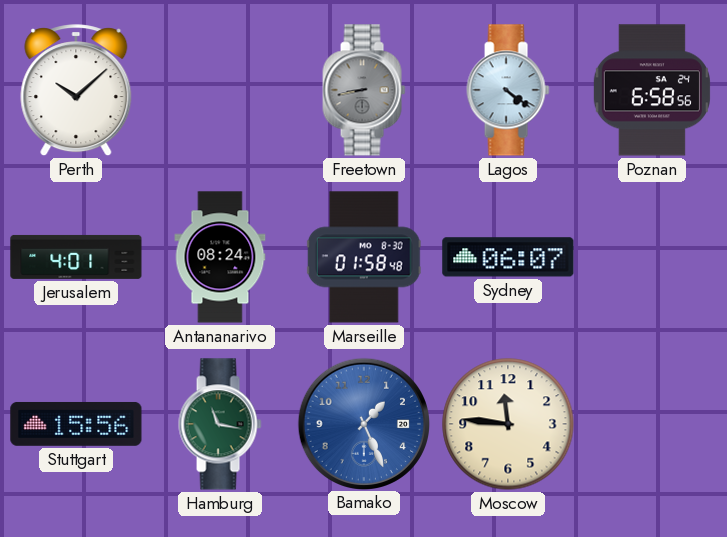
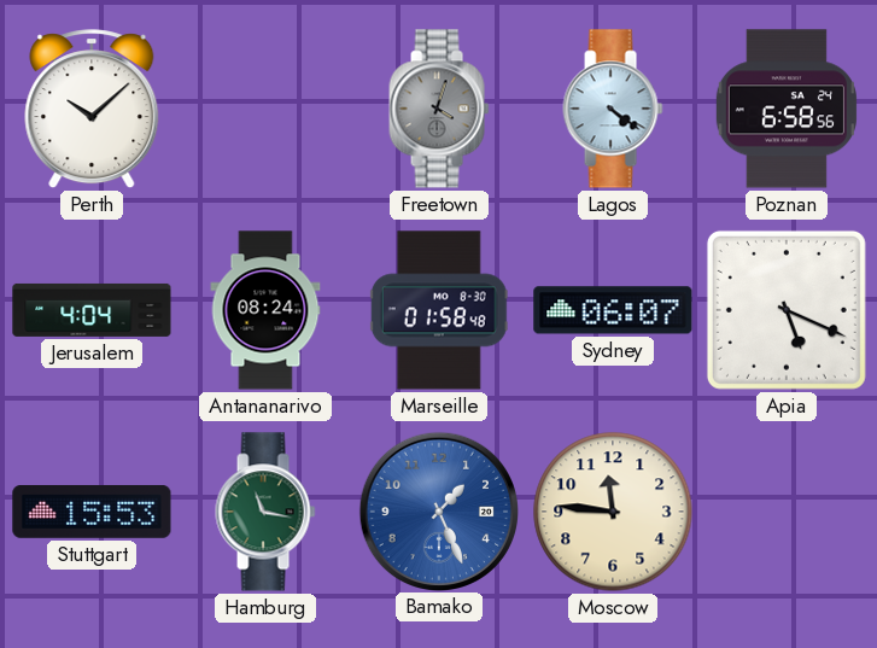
Freetown: 8:43 -> 4:03 (439, 109)
Jerusalem: 4:01 -> 4:04 (92, 310)
Apia: none -> 5:19 (787, 310)
Stuttgart: 15:56 -> 15:53 (92, 512)
